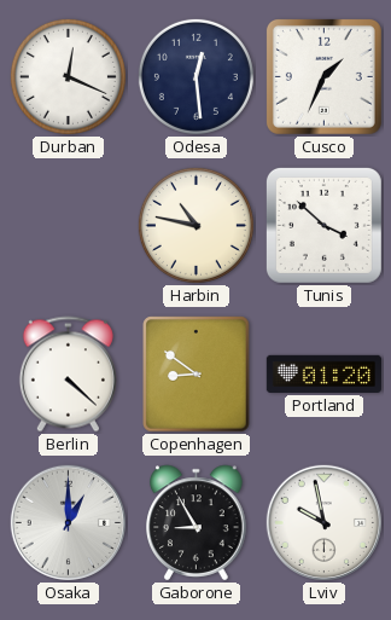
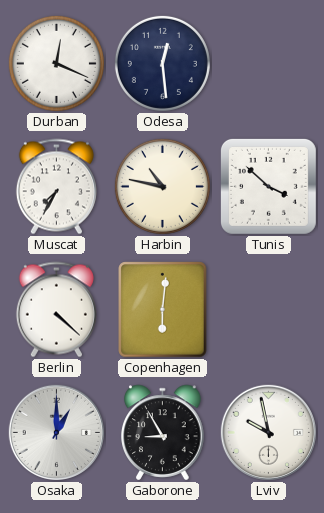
Cusco: 1:34 -> none (323, 76)
Muscat: none -> 7:35 (56, 187)
Copenhagen: 8:51 -> 6:01 (163, 310)
Portland: 01:20 -> none (323, 373)
